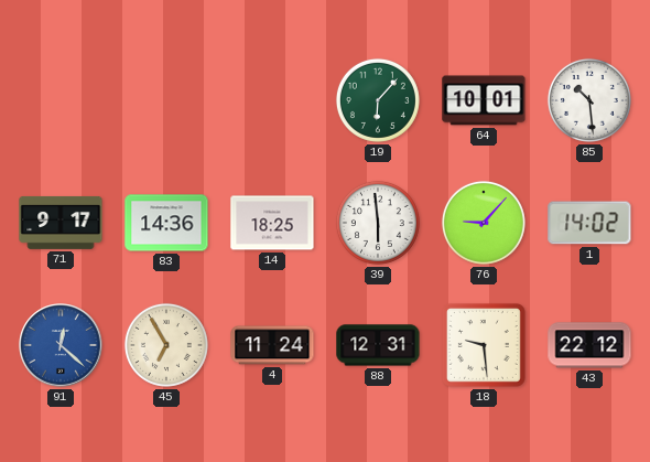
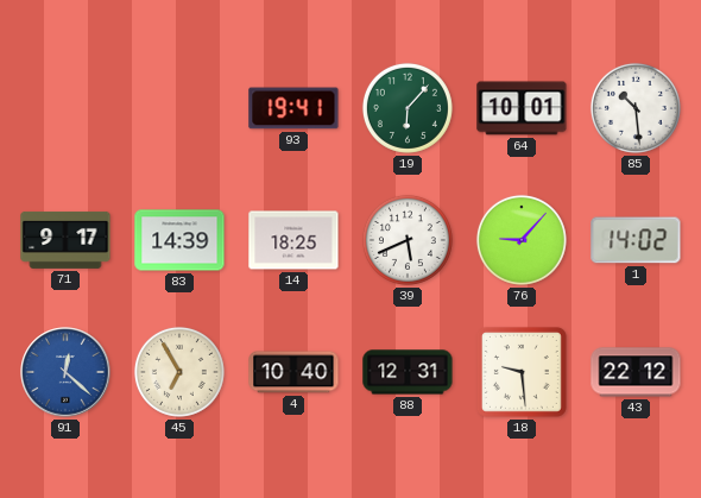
93: none -> 19:41 (293, 108)
83: 14:36 -> 14:39 (179, 240)
39: 5:59 -> 5:41 (408, 240)
4: 11:24 -> 10:40 (293, 372)
